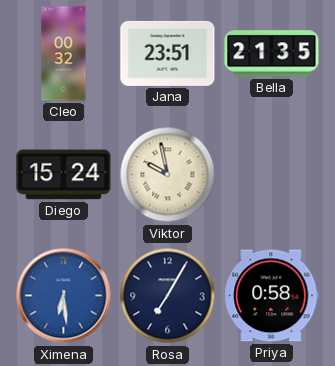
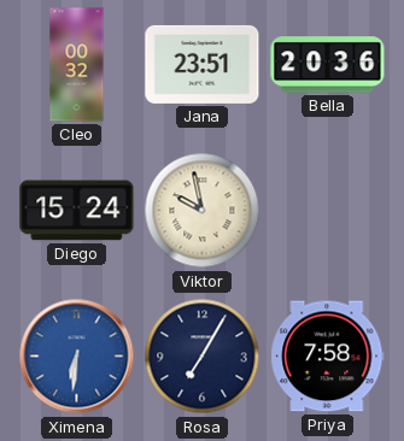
Bella: 21:35 -> 20:36 (328, 65)
Ximena: 6:29 -> 6:31 (77, 357)
Priya: 0:58 -> 7:58 (328, 357)
